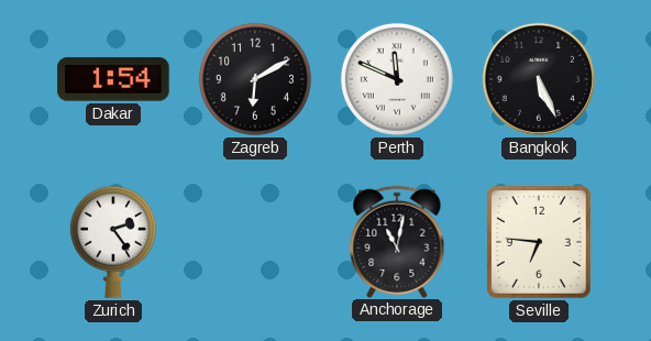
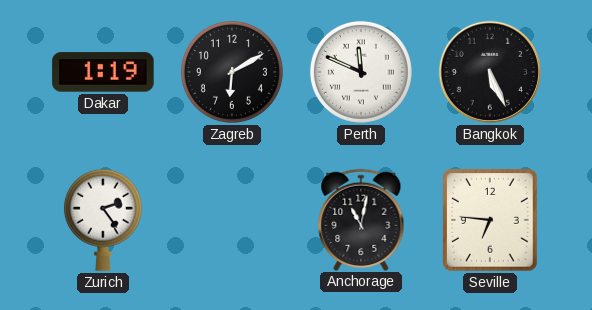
Dakar: 1:54 -> 1:19 (103, 72)
